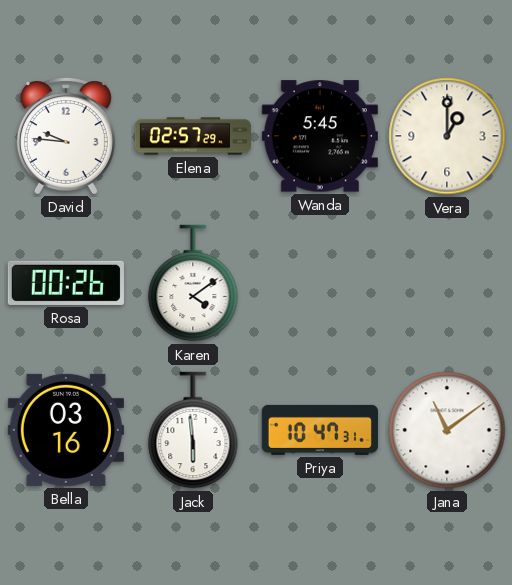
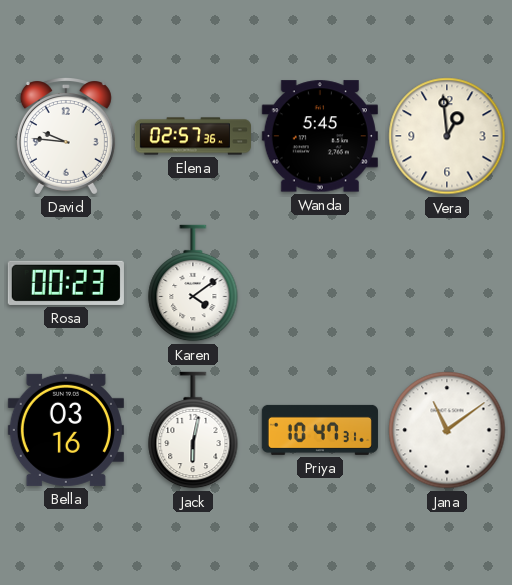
Elena: 02:57:29 -> 02:57:36 (192, 136)
Vera: 1:00 -> 12:59 (447, 136)
Rosa: 00:26 -> 00:23 (66, 283)
Jack: 5:59 -> 6:02 (193, 430)
